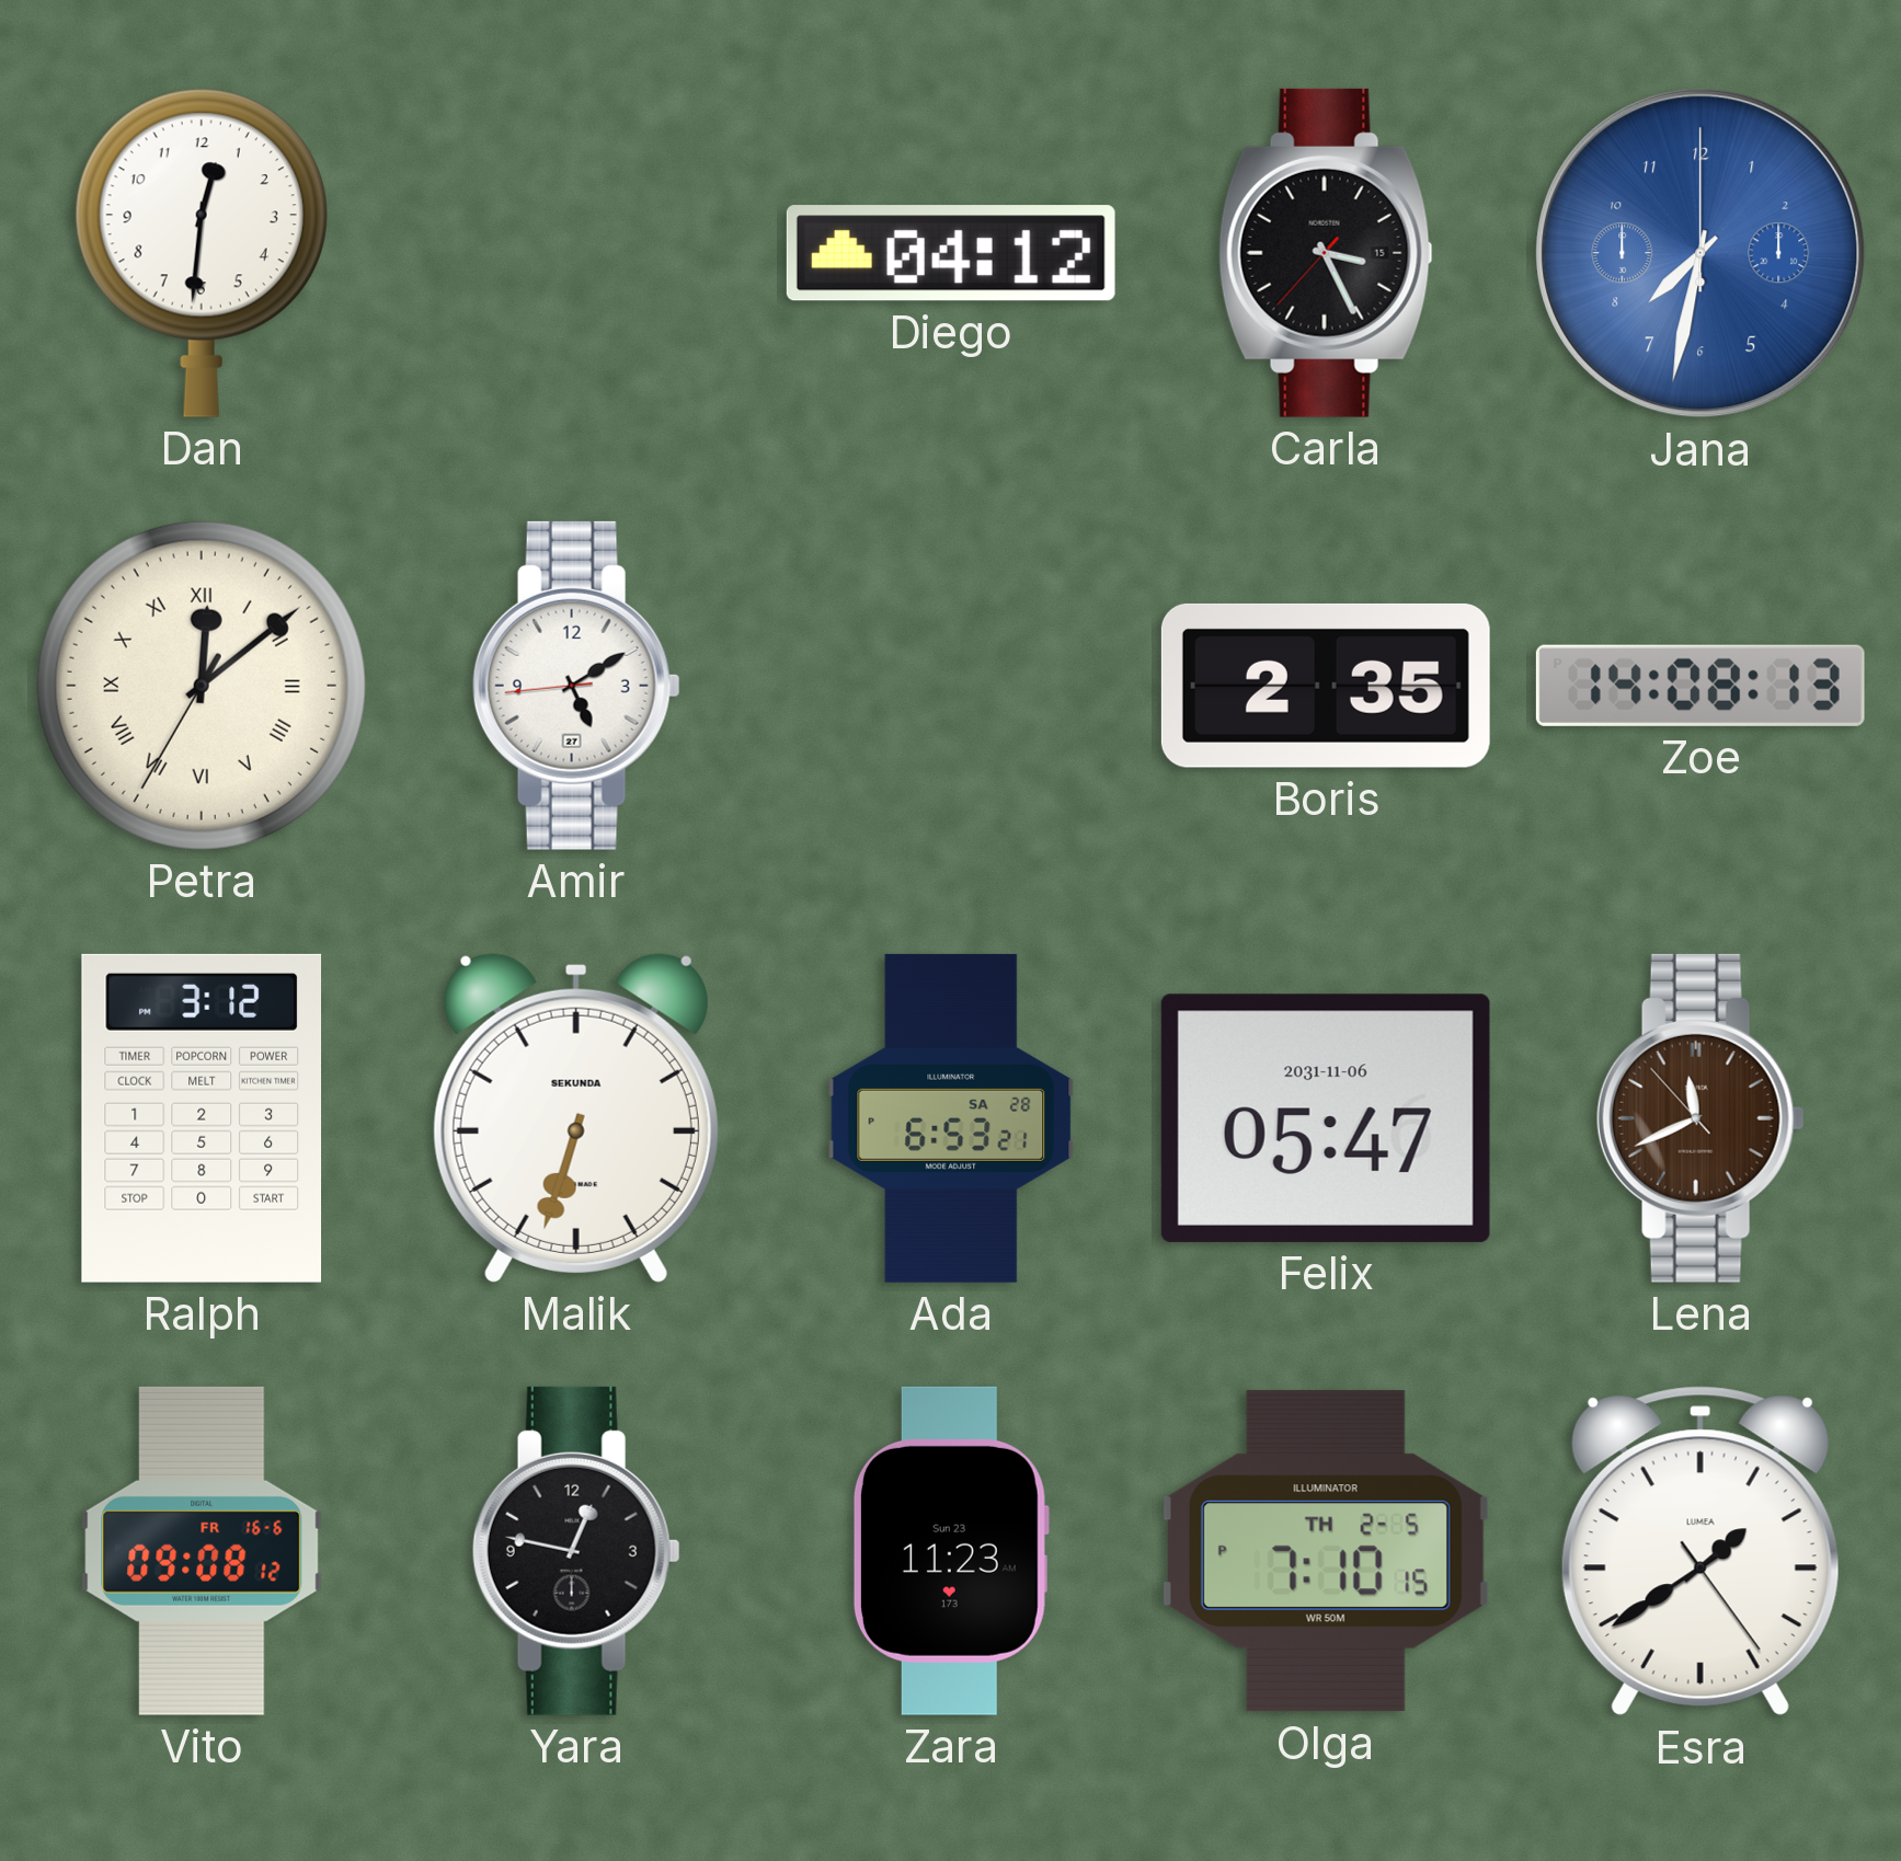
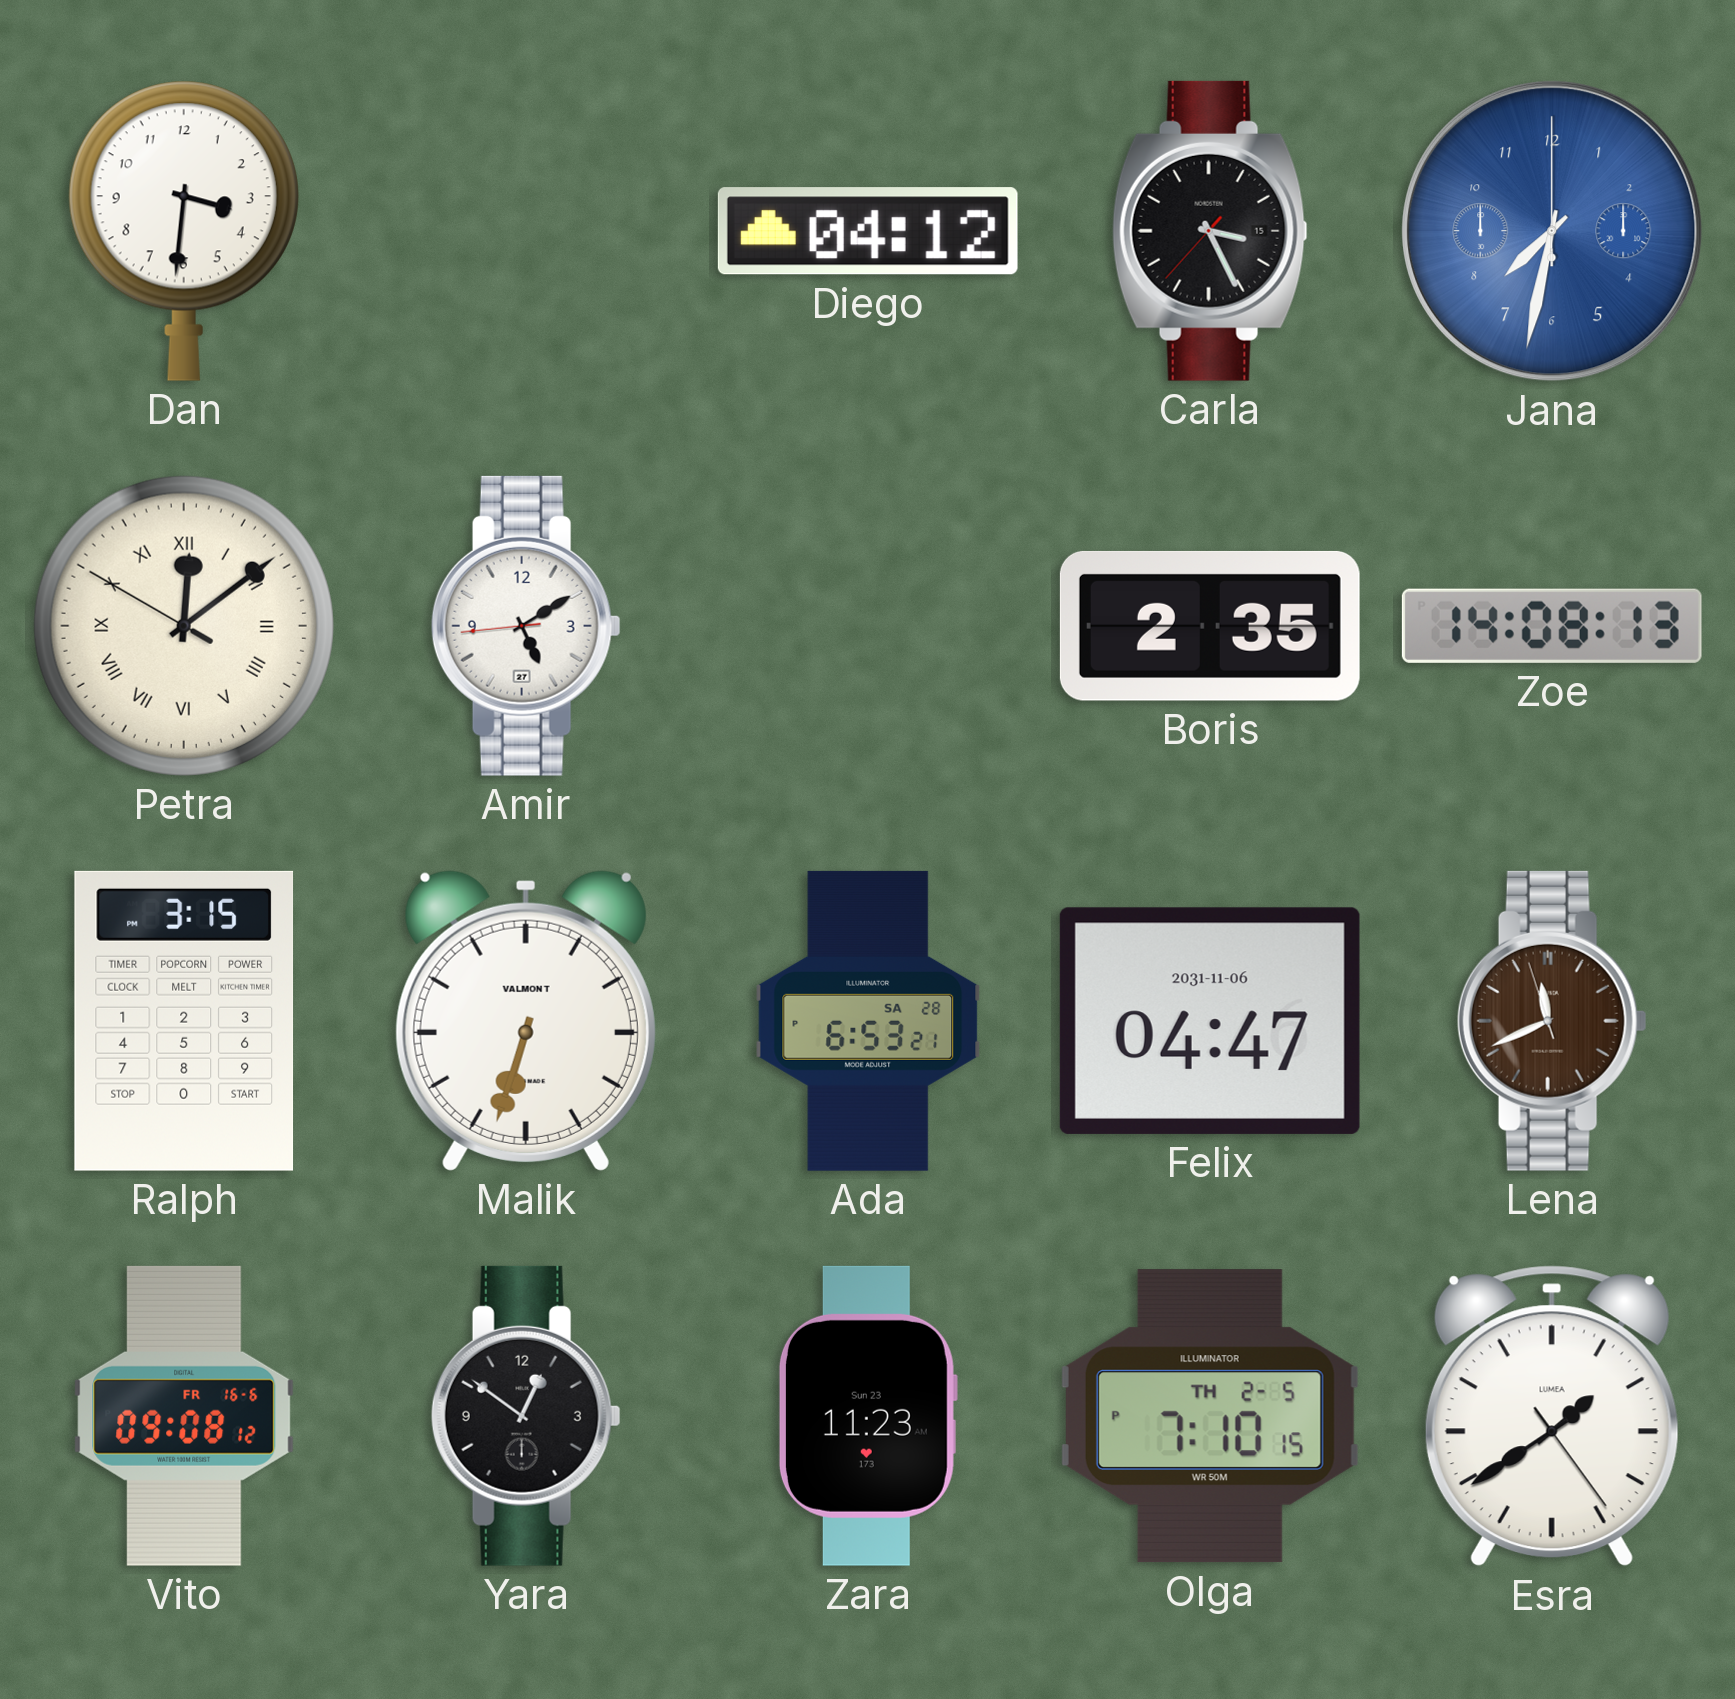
Dan: 12:31 -> 3:31 (184, 231)
Petra: 12:08:35 -> 12:08:50 (184, 626)
Ralph: 3:12 -> 3:15 (184, 1021)
Malik brand: SEKUNDA -> VALMONT (526, 1021)
Felix: 05:47 -> 04:47 (1210, 1021)
Lena: 11:40:53 -> 11:40:57 (1552, 1021)
Yara: 12:47 -> 12:51 (526, 1416)
